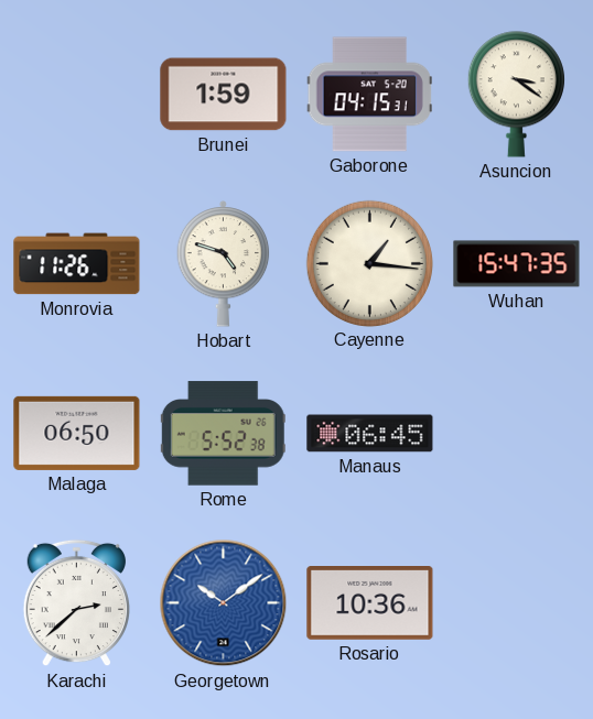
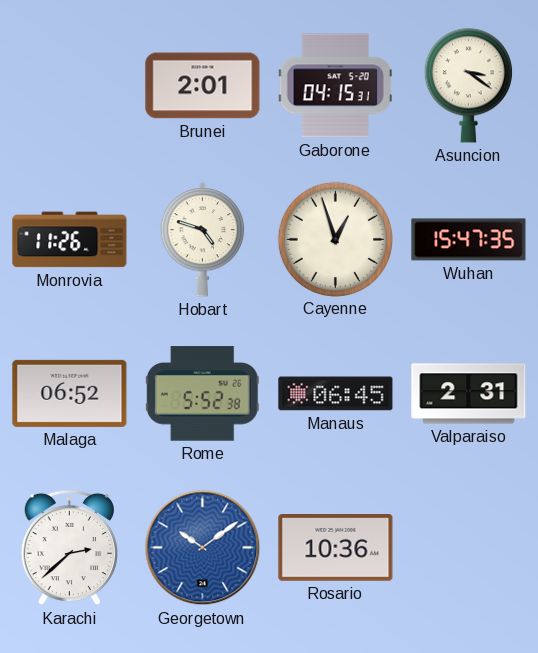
Brunei: 1:59 -> 2:01 (203, 86)
Cayenne: 1:16 -> 12:57 (335, 239)
Malaga: 06:50 -> 06:52 (70, 393)
Valparaiso: none -> 2:31 (469, 394)
